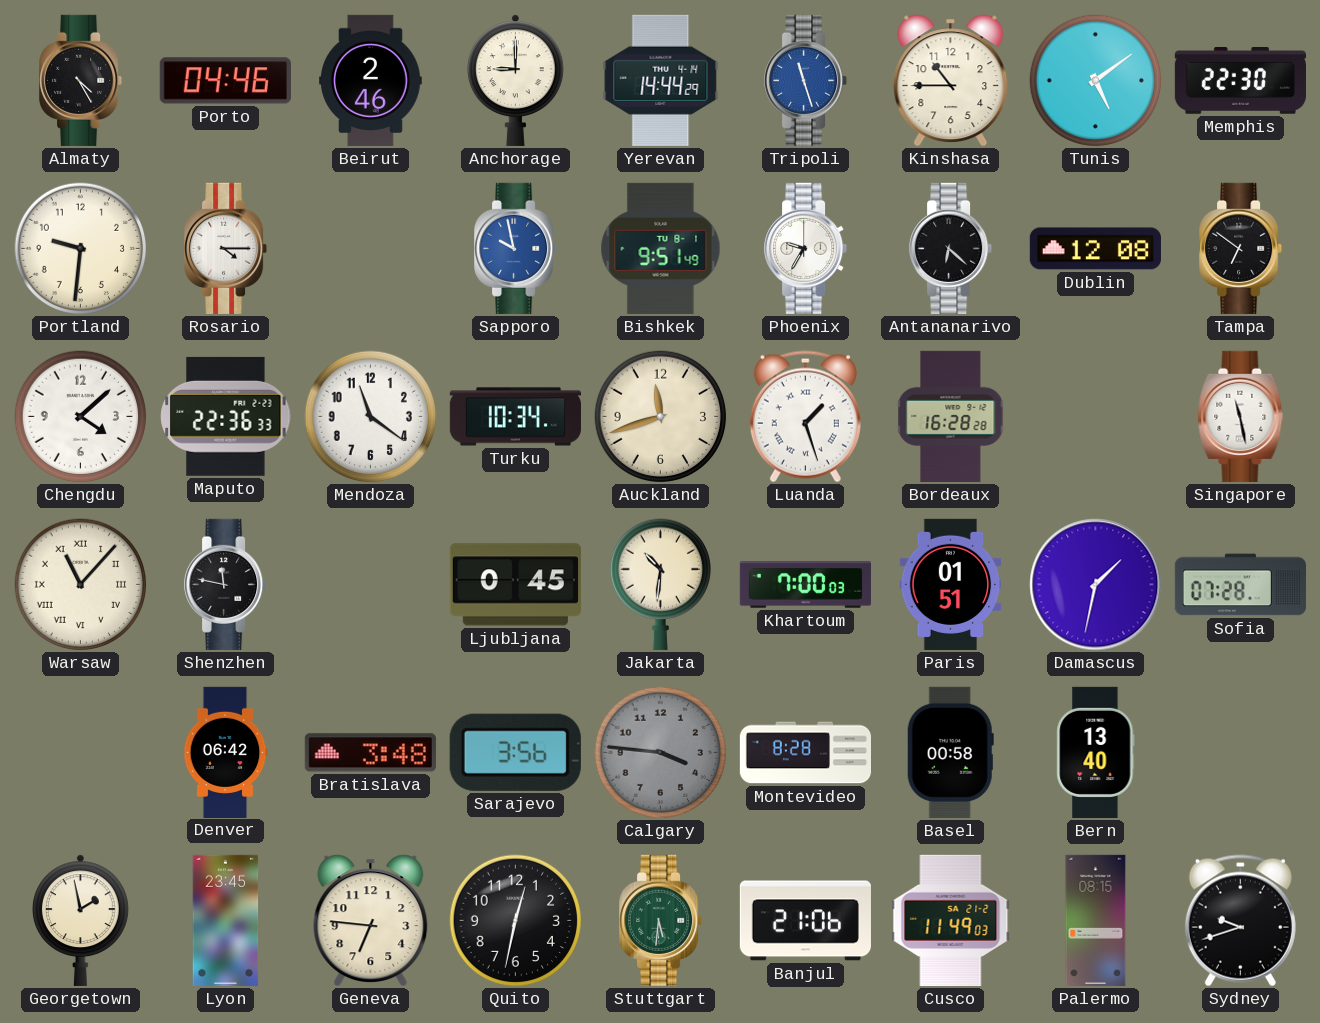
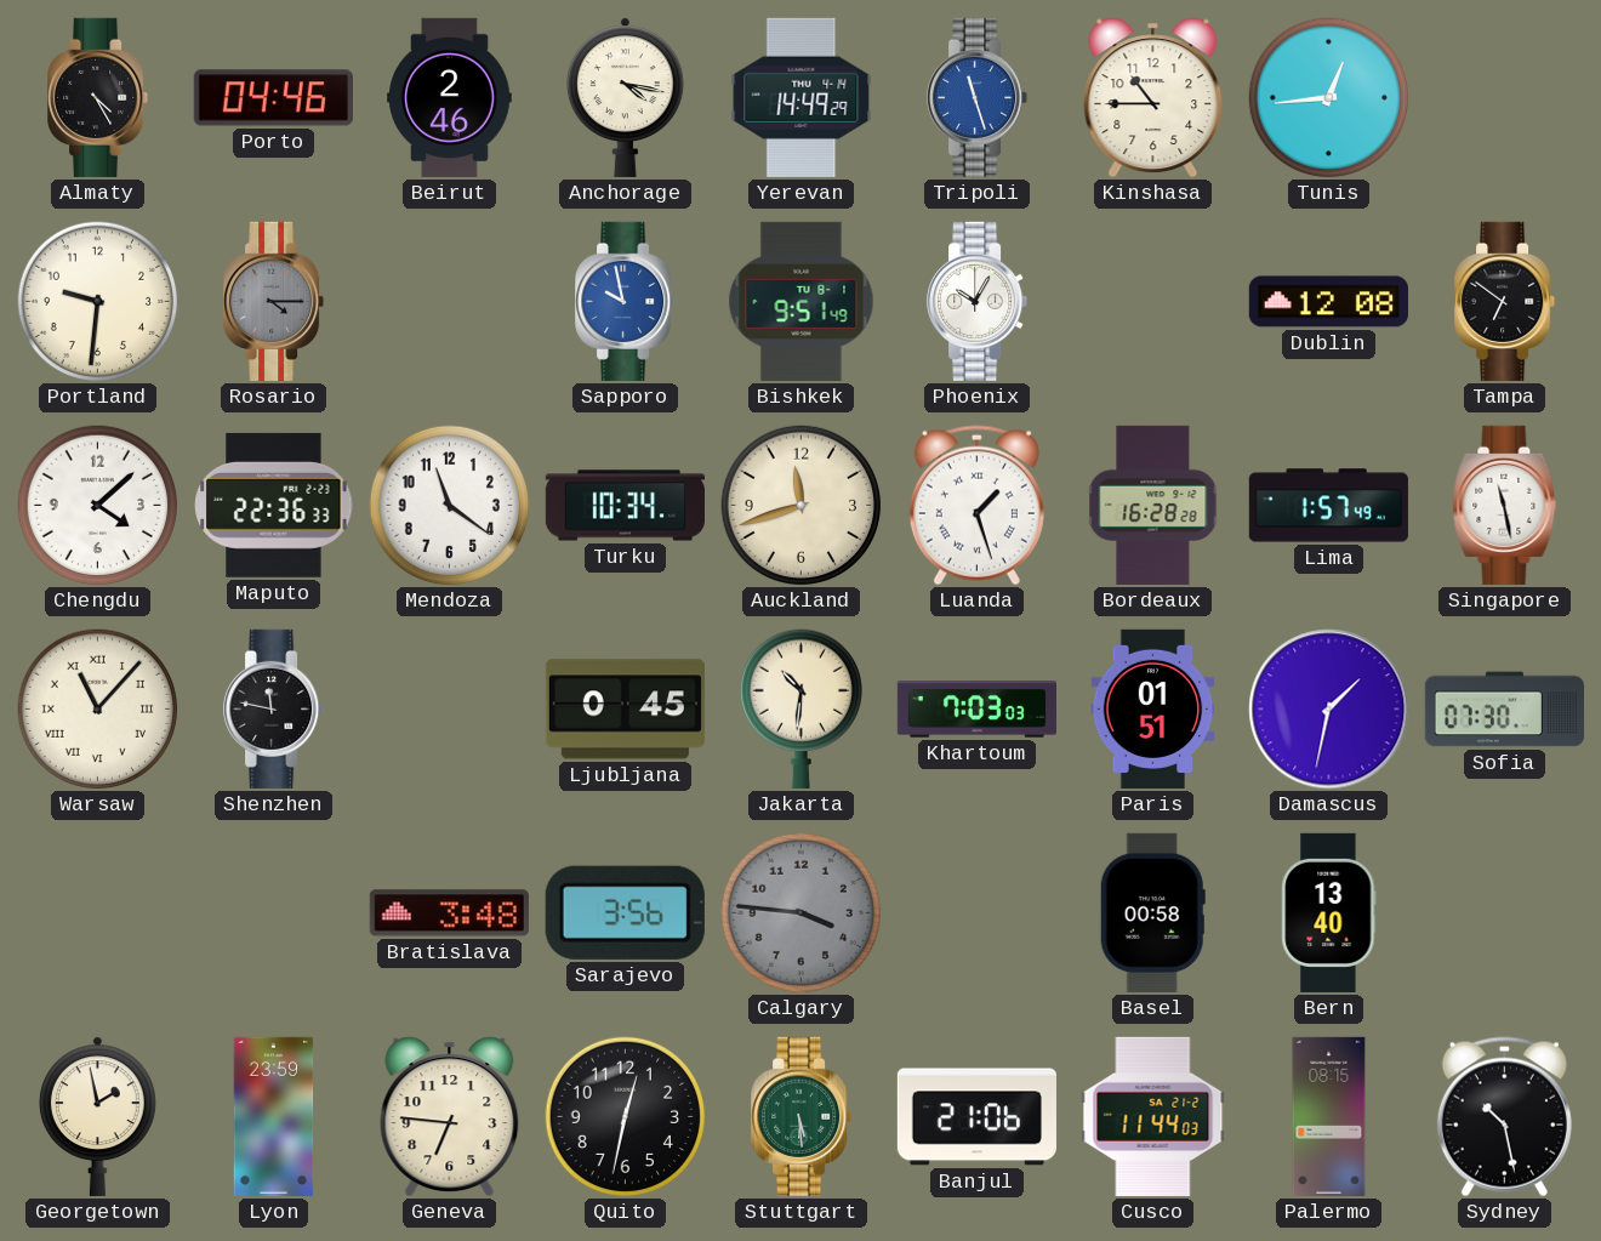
Anchorage: 9:00 -> 4:17 (625, 97)
Yerevan: 14:44 -> 14:49 (802, 97)
Tunis: 5:09 -> 12:44 (1329, 98)
Memphis: 22:30 -> none (1240, 81)
Rosario dial: white -> grey (274, 301)
Phoenix: 9:35 -> 10:05 (978, 301)
Antananarivo: 6:22 -> none (951, 248)
Lima: none -> 1:57 (1328, 506)
Khartoum: 7:00 -> 7:03 (976, 710)
Sofia: 07:28 -> 07:30 (1504, 710)
Denver: 06:42 -> none (225, 752)
Montevideo: 8:28 -> none (805, 753)
Lyon: 23:45 -> 23:59 (274, 1116)
Stuttgart: 5:31 -> 5:29 (802, 1116)
Cusco: 11:49 -> 11:44 (1153, 1116)
Sydney: 9:42 -> 10:28 (1504, 1117)
